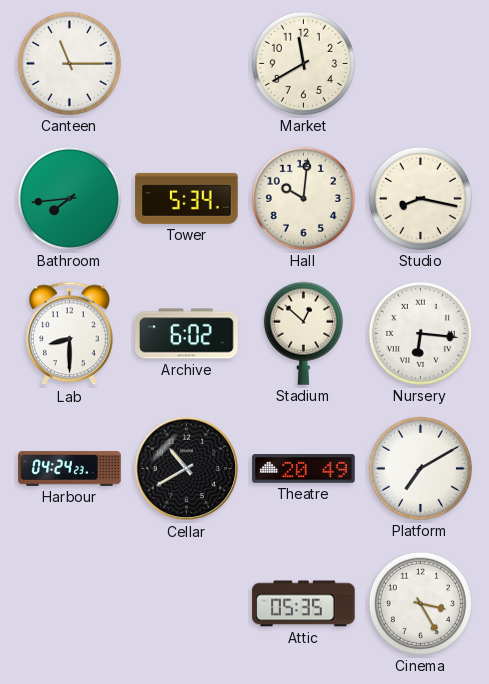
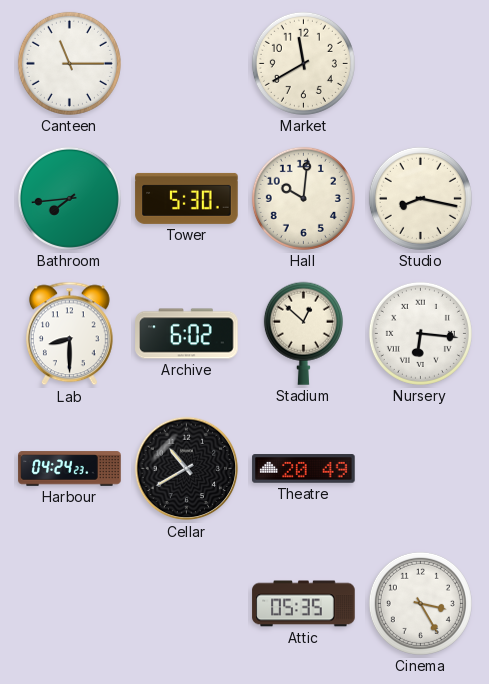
Tower: 5:34 -> 5:30 (187, 198)
Platform: 7:10 -> none (420, 468)
